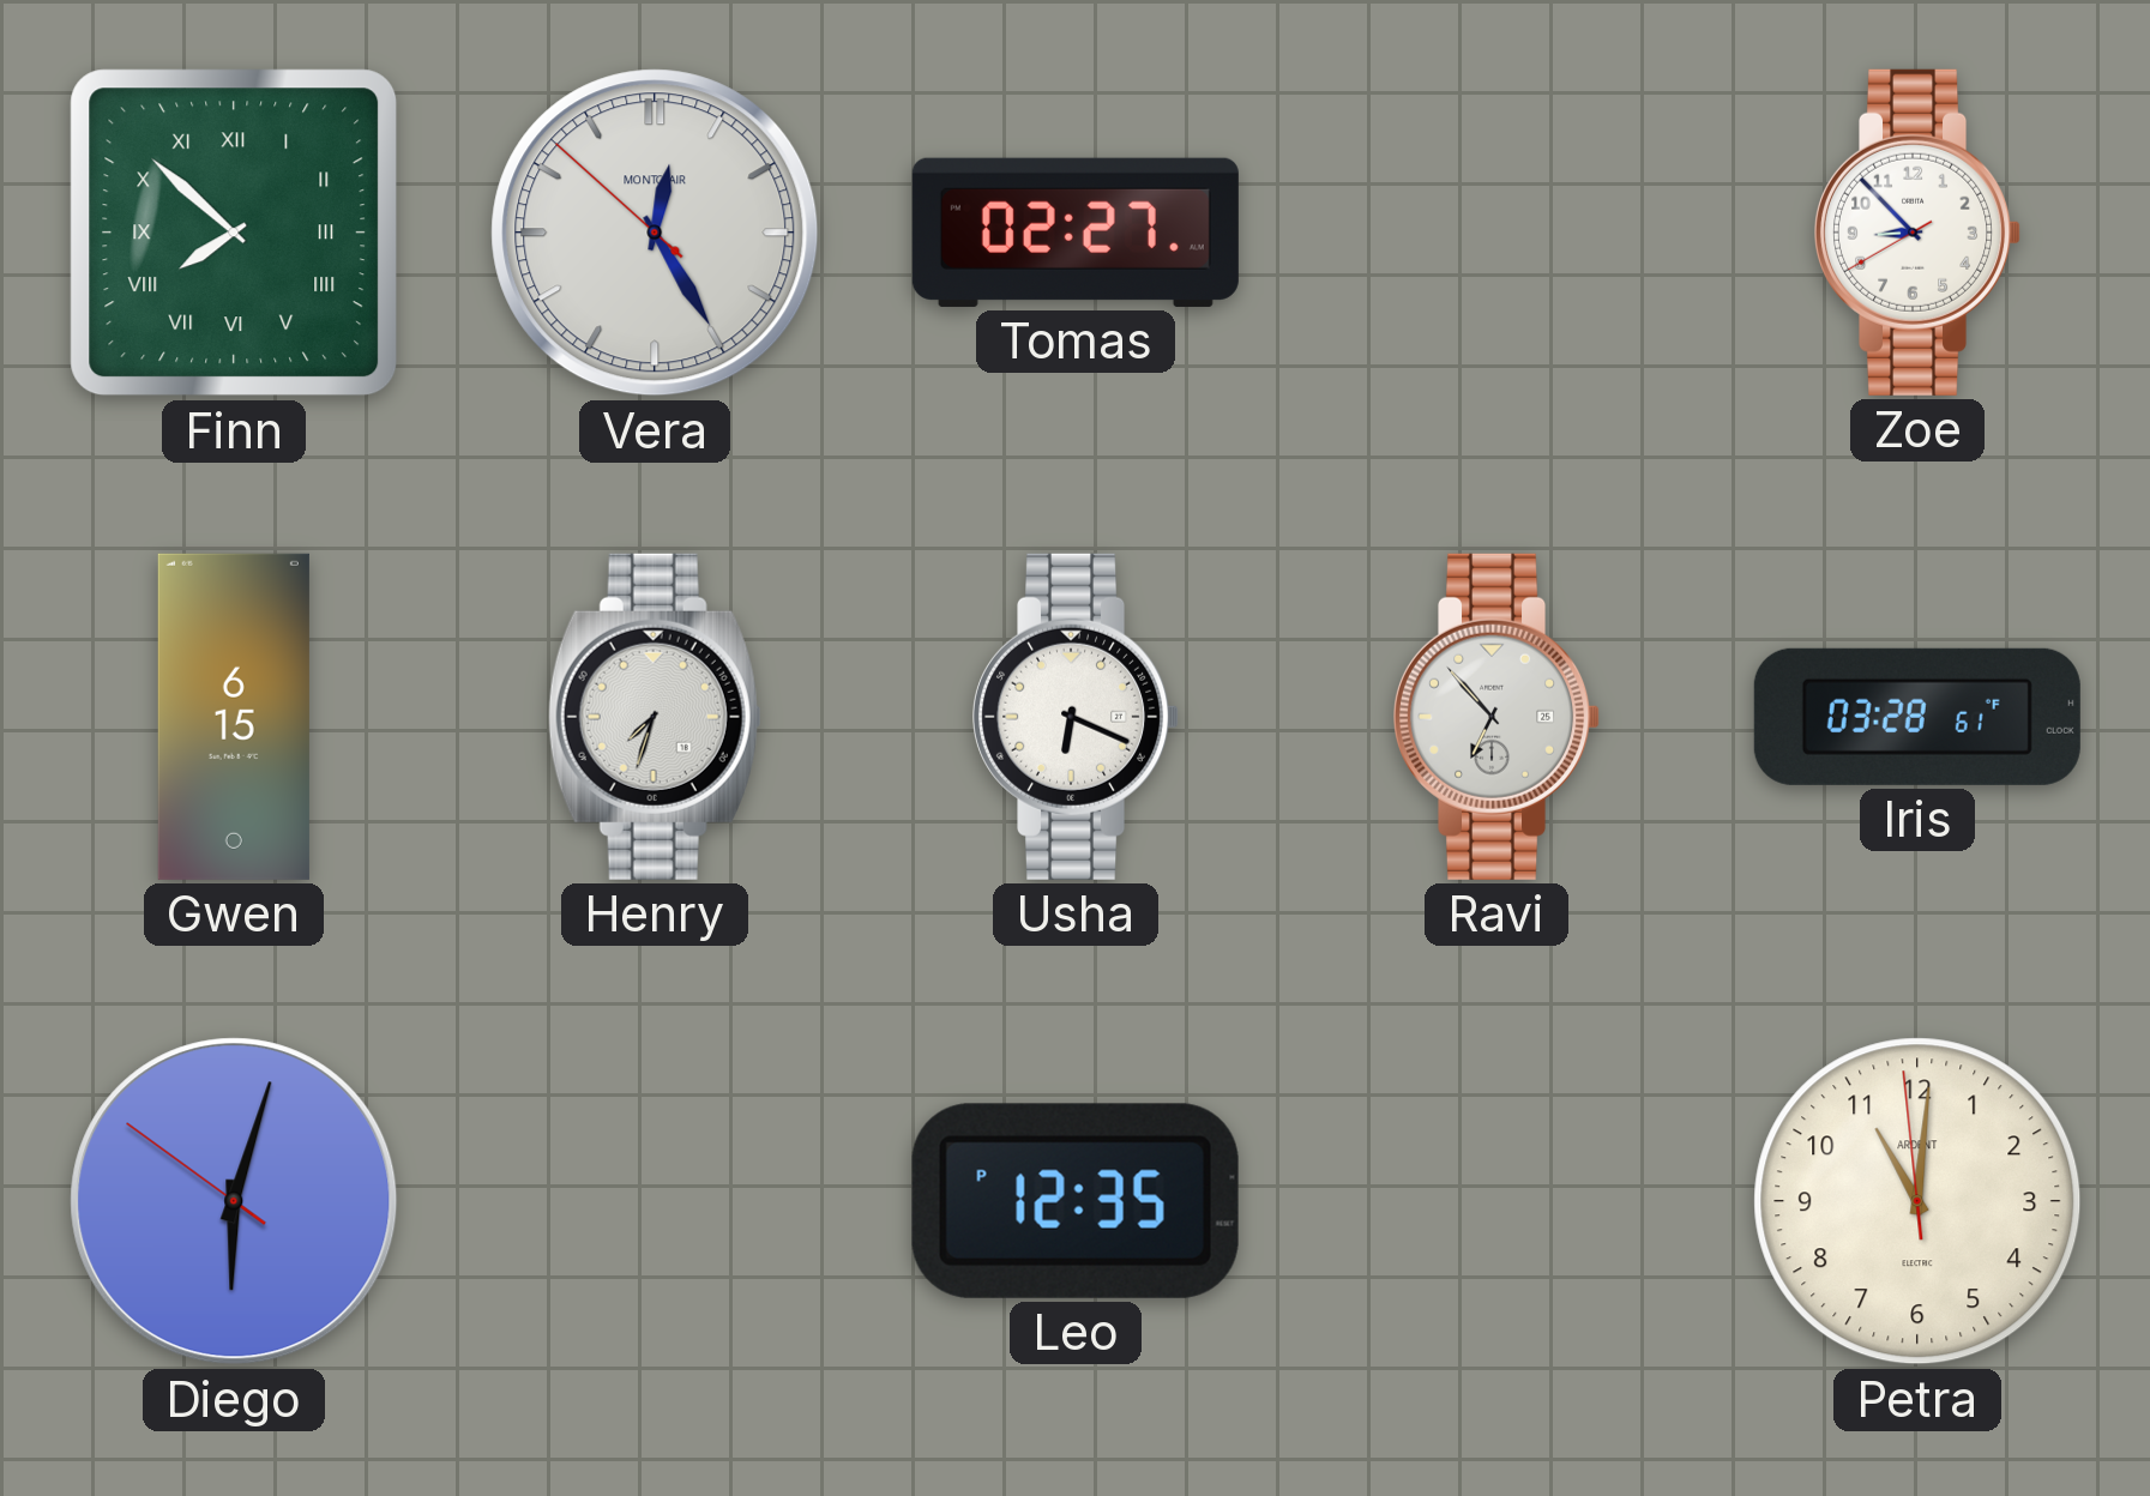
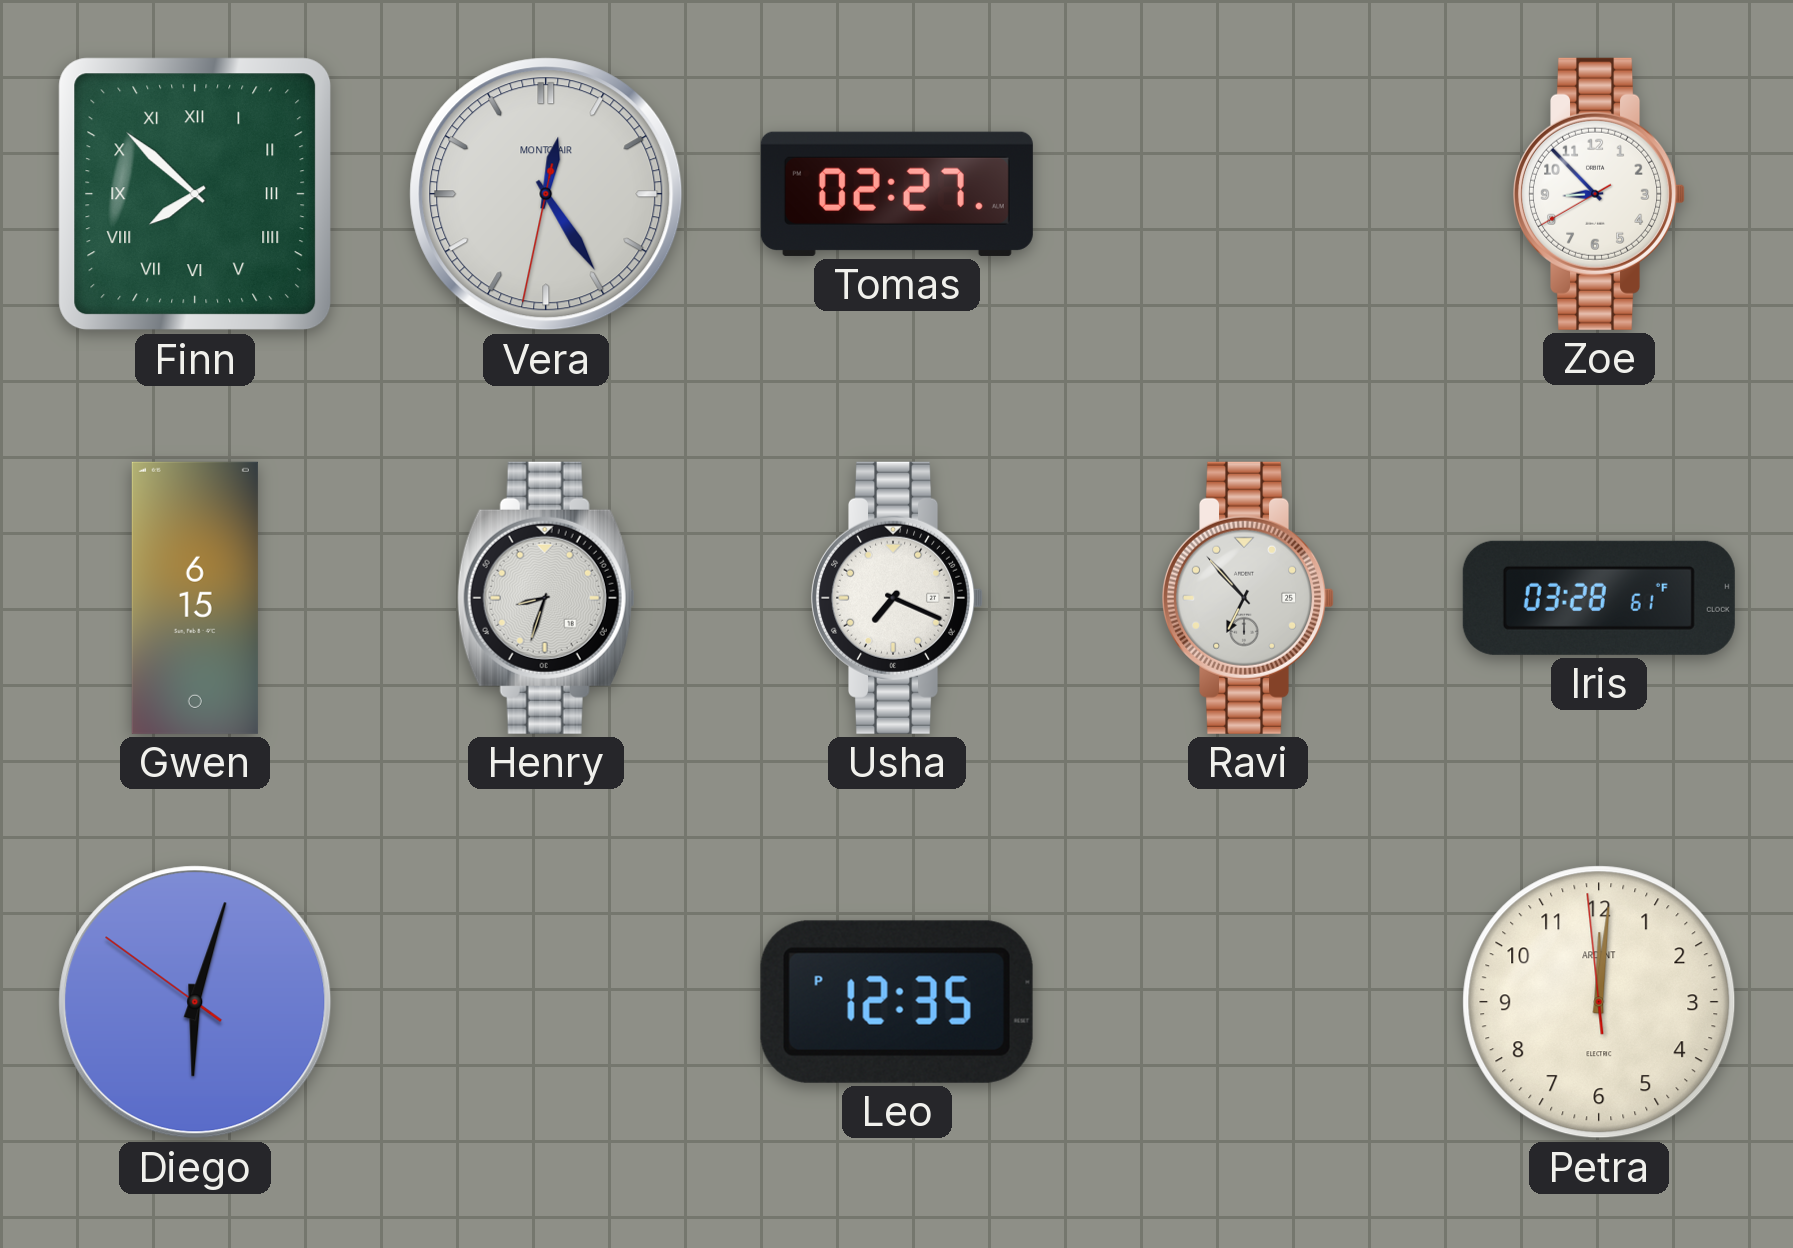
Vera: 12:24:52 -> 12:24:32 (546, 194)
Henry: 7:33 -> 8:33 (546, 598)
Usha: 6:19 -> 7:19 (898, 598)
Petra: 11:00 -> 12:00 (1599, 1002)
